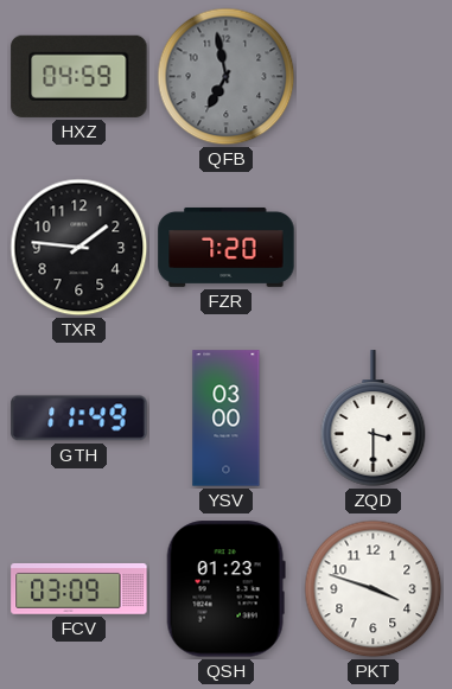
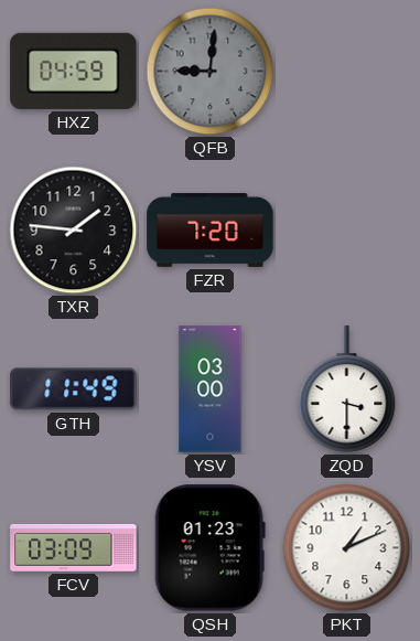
QFB: 6:58 -> 9:01 (211, 72)
PKT: 3:48 -> 1:11 (347, 548)
